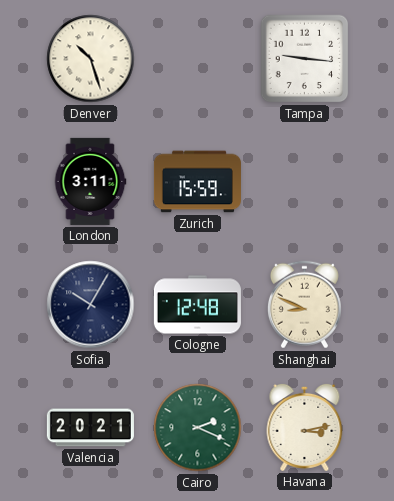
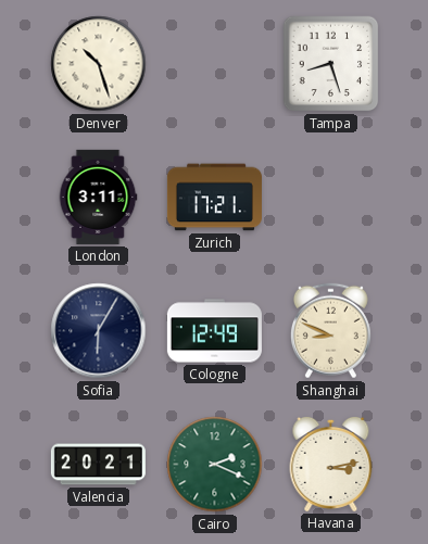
Tampa: 9:16 -> 8:27 (331, 64)
Zurich: 15:59 -> 17:21 (214, 198)
Sofia: 10:05 -> 6:05 (99, 331)
Cologne: 12:48 -> 12:49 (214, 331)
